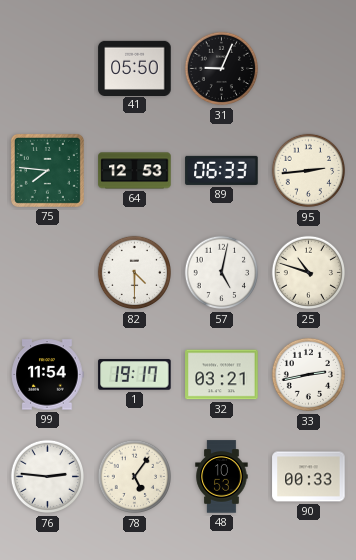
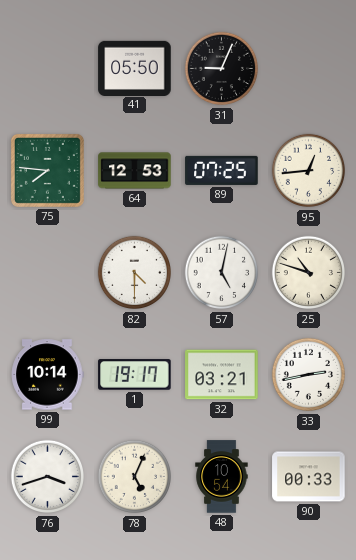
89: 06:33 -> 07:25 (222, 170)
95: 2:44 -> 12:44 (309, 171)
99: 11:54 -> 10:14 (47, 375)
76: 2:46 -> 3:42 (48, 477)
78: 5:06 -> 5:04 (135, 477)
48: 10:53 -> 10:54 (222, 477)
